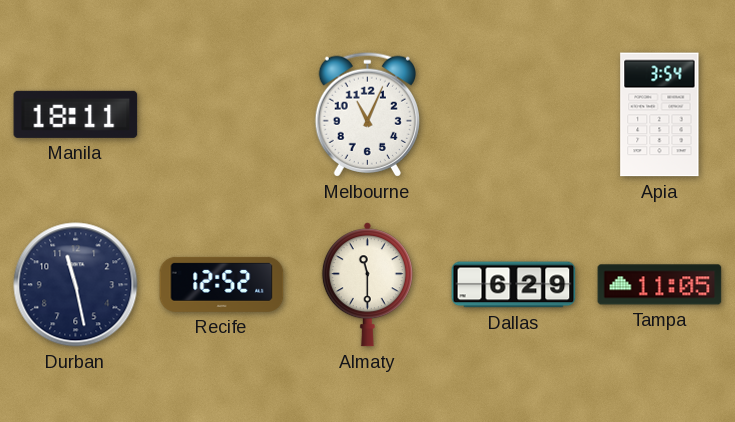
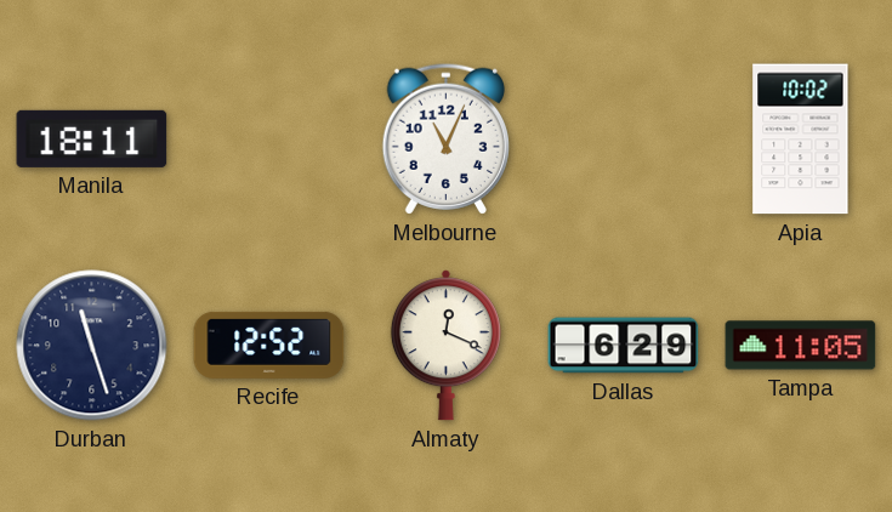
Apia: 3:54 -> 10:02 (801, 140)
Durban: 11:28 -> 11:27 (92, 346)
Almaty: 11:30 -> 12:19 (445, 346)
